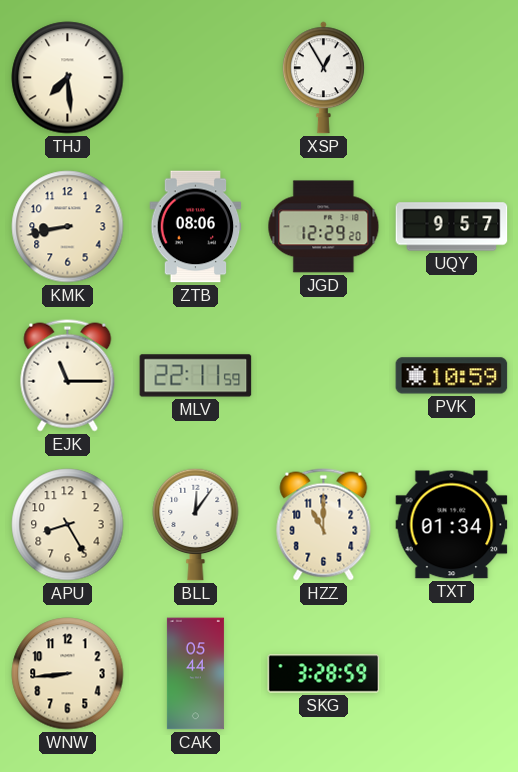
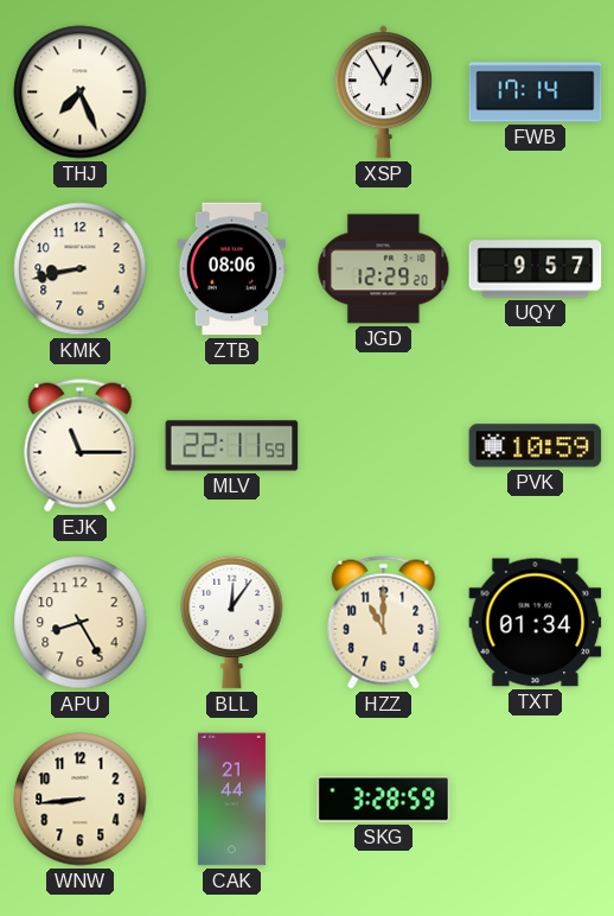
THJ: 7:29 -> 7:26 (81, 93)
FWB: none -> 17:14 (536, 93)
CAK: 05:44 -> 21:44 (231, 800)
